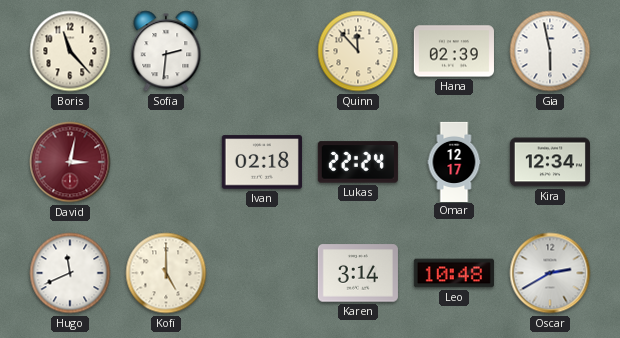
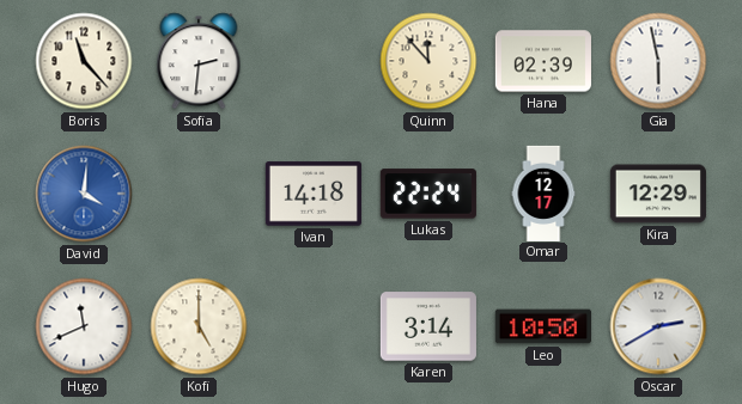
David: 3:02 -> 4:01 (84, 194)
David dial: burgundy -> blue (84, 194)
Ivan: 02:18 -> 14:18 (314, 194)
Kira: 12:34 -> 12:29 (658, 194)
Leo: 10:48 -> 10:50 (543, 326)
